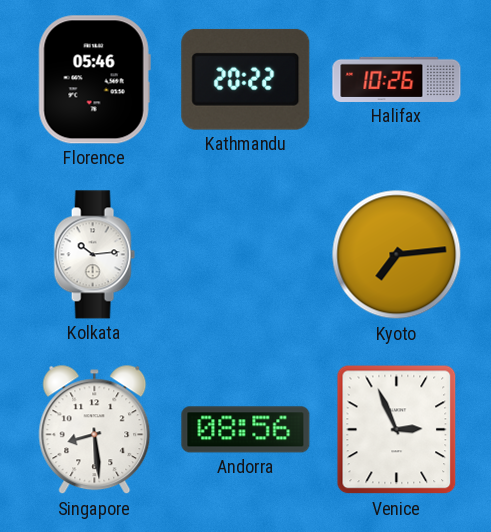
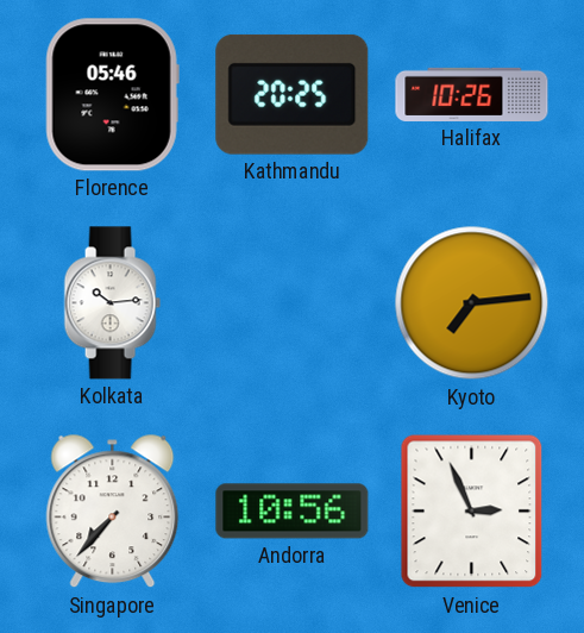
Kathmandu: 20:22 -> 20:25 (293, 94)
Singapore: 8:29 -> 7:37 (113, 512)
Andorra: 08:56 -> 10:56 (293, 512)
